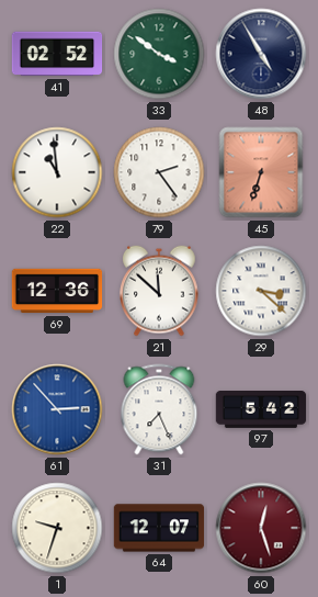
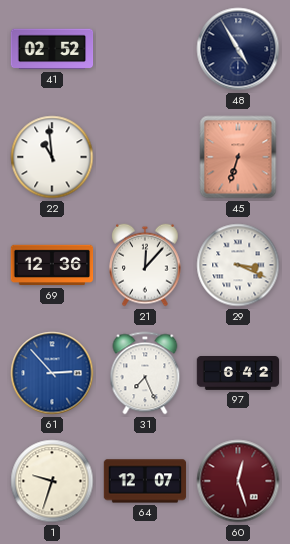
33: 3:51 -> none (159, 54)
79: 2:24 -> none (159, 172)
21: 11:52 -> 12:07 (146, 265)
29: 3:22 -> 3:19 (238, 265)
97: 5:42 -> 6:42 (238, 374)
